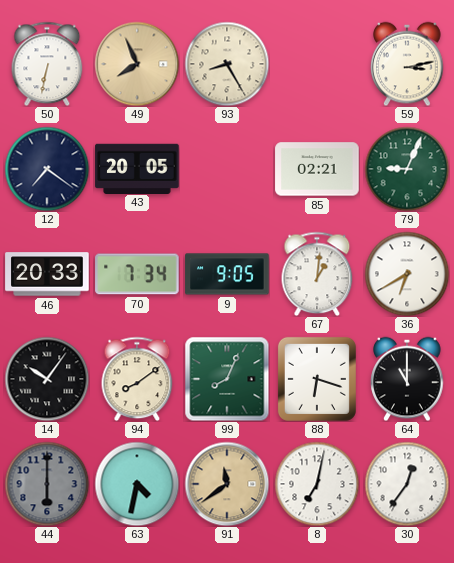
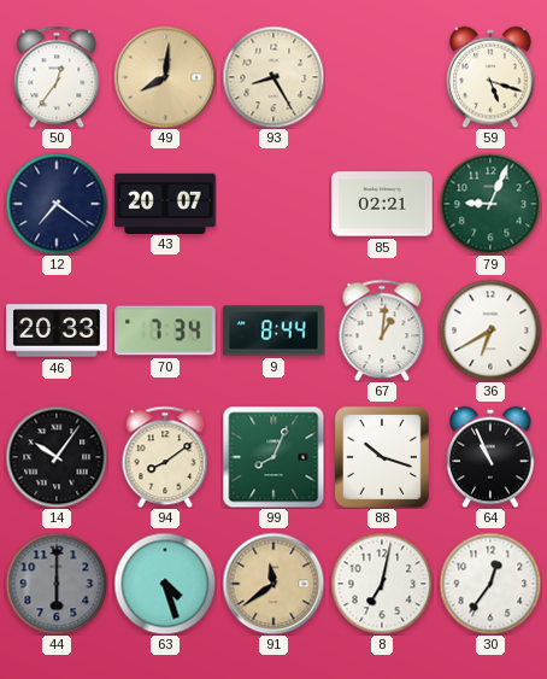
50: 6:32 -> 12:36 (57, 77)
49: 7:56 -> 8:01 (165, 77)
59: 3:13 -> 5:18 (490, 77)
43: 20:05 -> 20:07 (165, 203)
9: 9:05 -> 8:44 (273, 330)
88: 6:18 -> 10:18 (382, 457)
64: 11:00 -> 10:56 (490, 457)
63: 4:32 -> 4:27 (165, 584)
